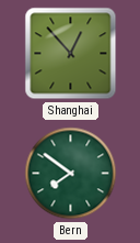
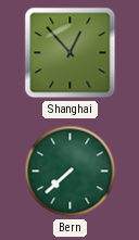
Bern: 7:51 -> 7:38 (71, 172)
